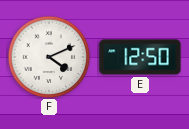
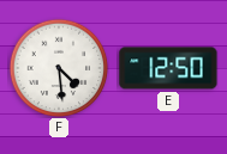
F: 4:11 -> 4:29 (59, 68)
